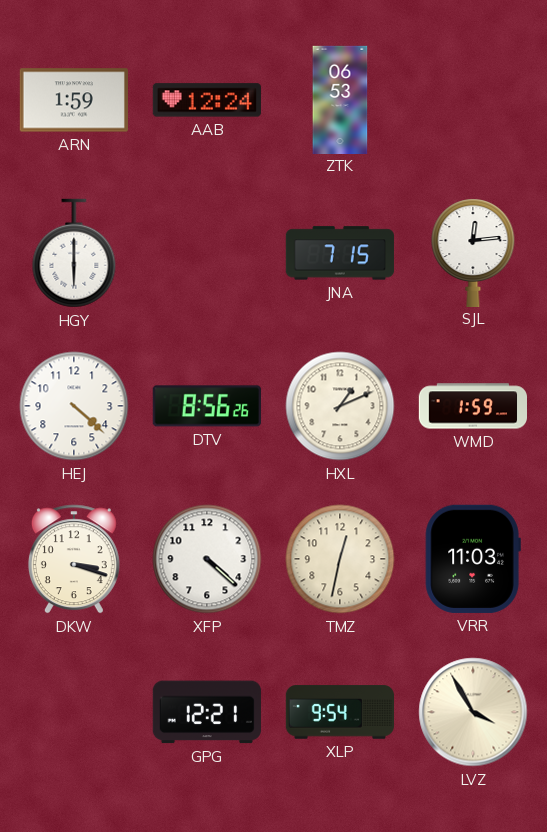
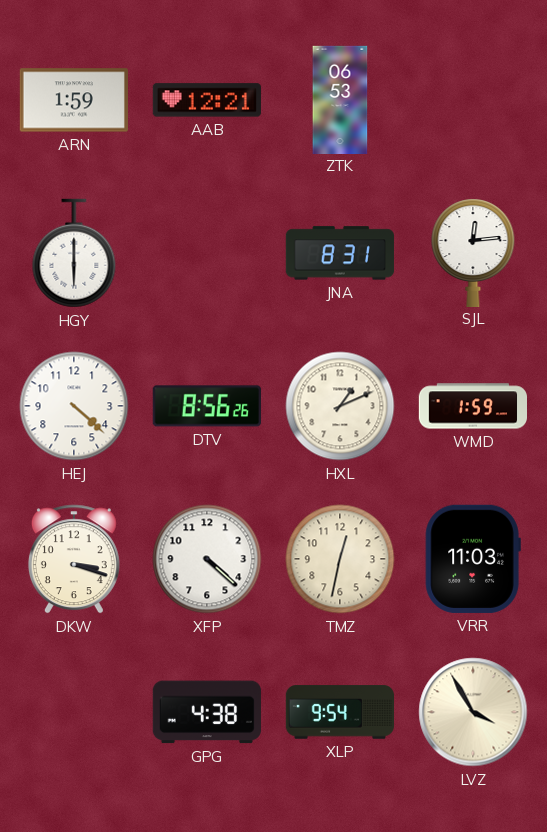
AAB: 12:24 -> 12:21 (207, 100)
JNA: 7:15 -> 8:31 (340, 253)
GPG: 12:21 -> 4:38 (207, 712)
